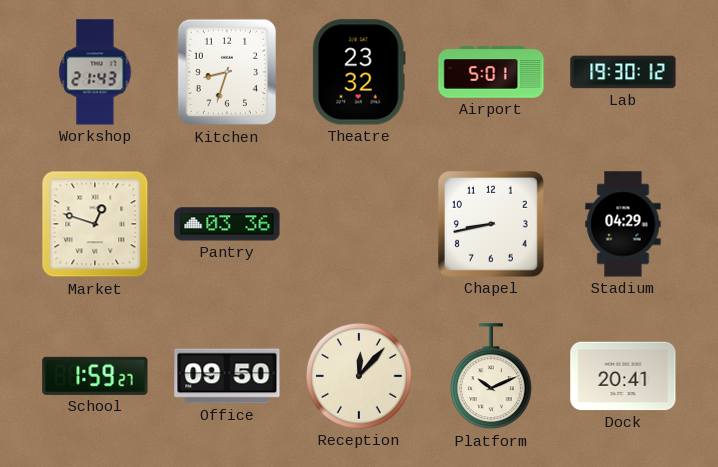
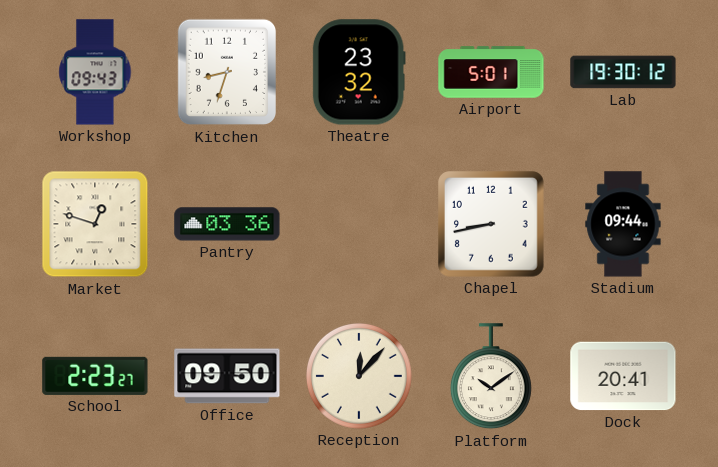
Workshop: 21:43 -> 09:43 (95, 72)
Stadium: 04:29 -> 09:44 (623, 224)
School: 1:59 -> 2:23 (95, 376)
Platform: 10:11 -> 10:09 (491, 377)
